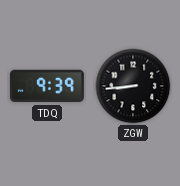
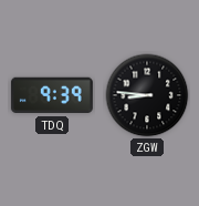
ZGW: 8:44 -> 8:46 (147, 95)
